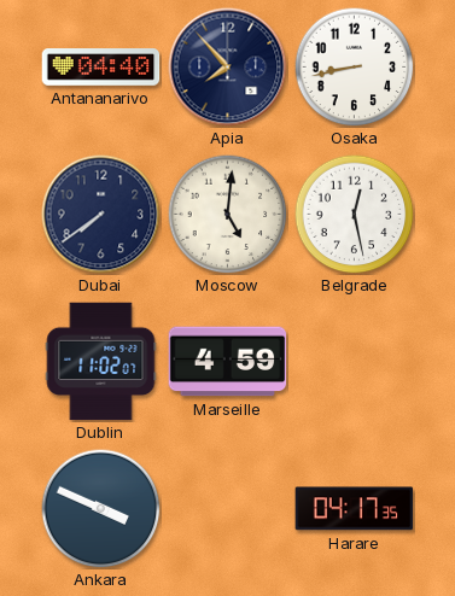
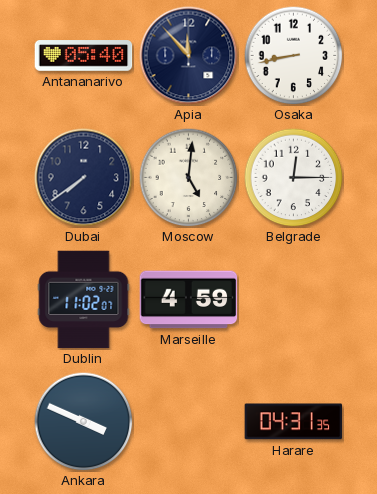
Antananarivo: 04:40 -> 05:40 (84, 56)
Apia: 7:53 -> 11:53 (189, 56)
Belgrade: 12:28 -> 12:15 (294, 178)
Harare: 04:17 -> 04:31 (294, 422)
